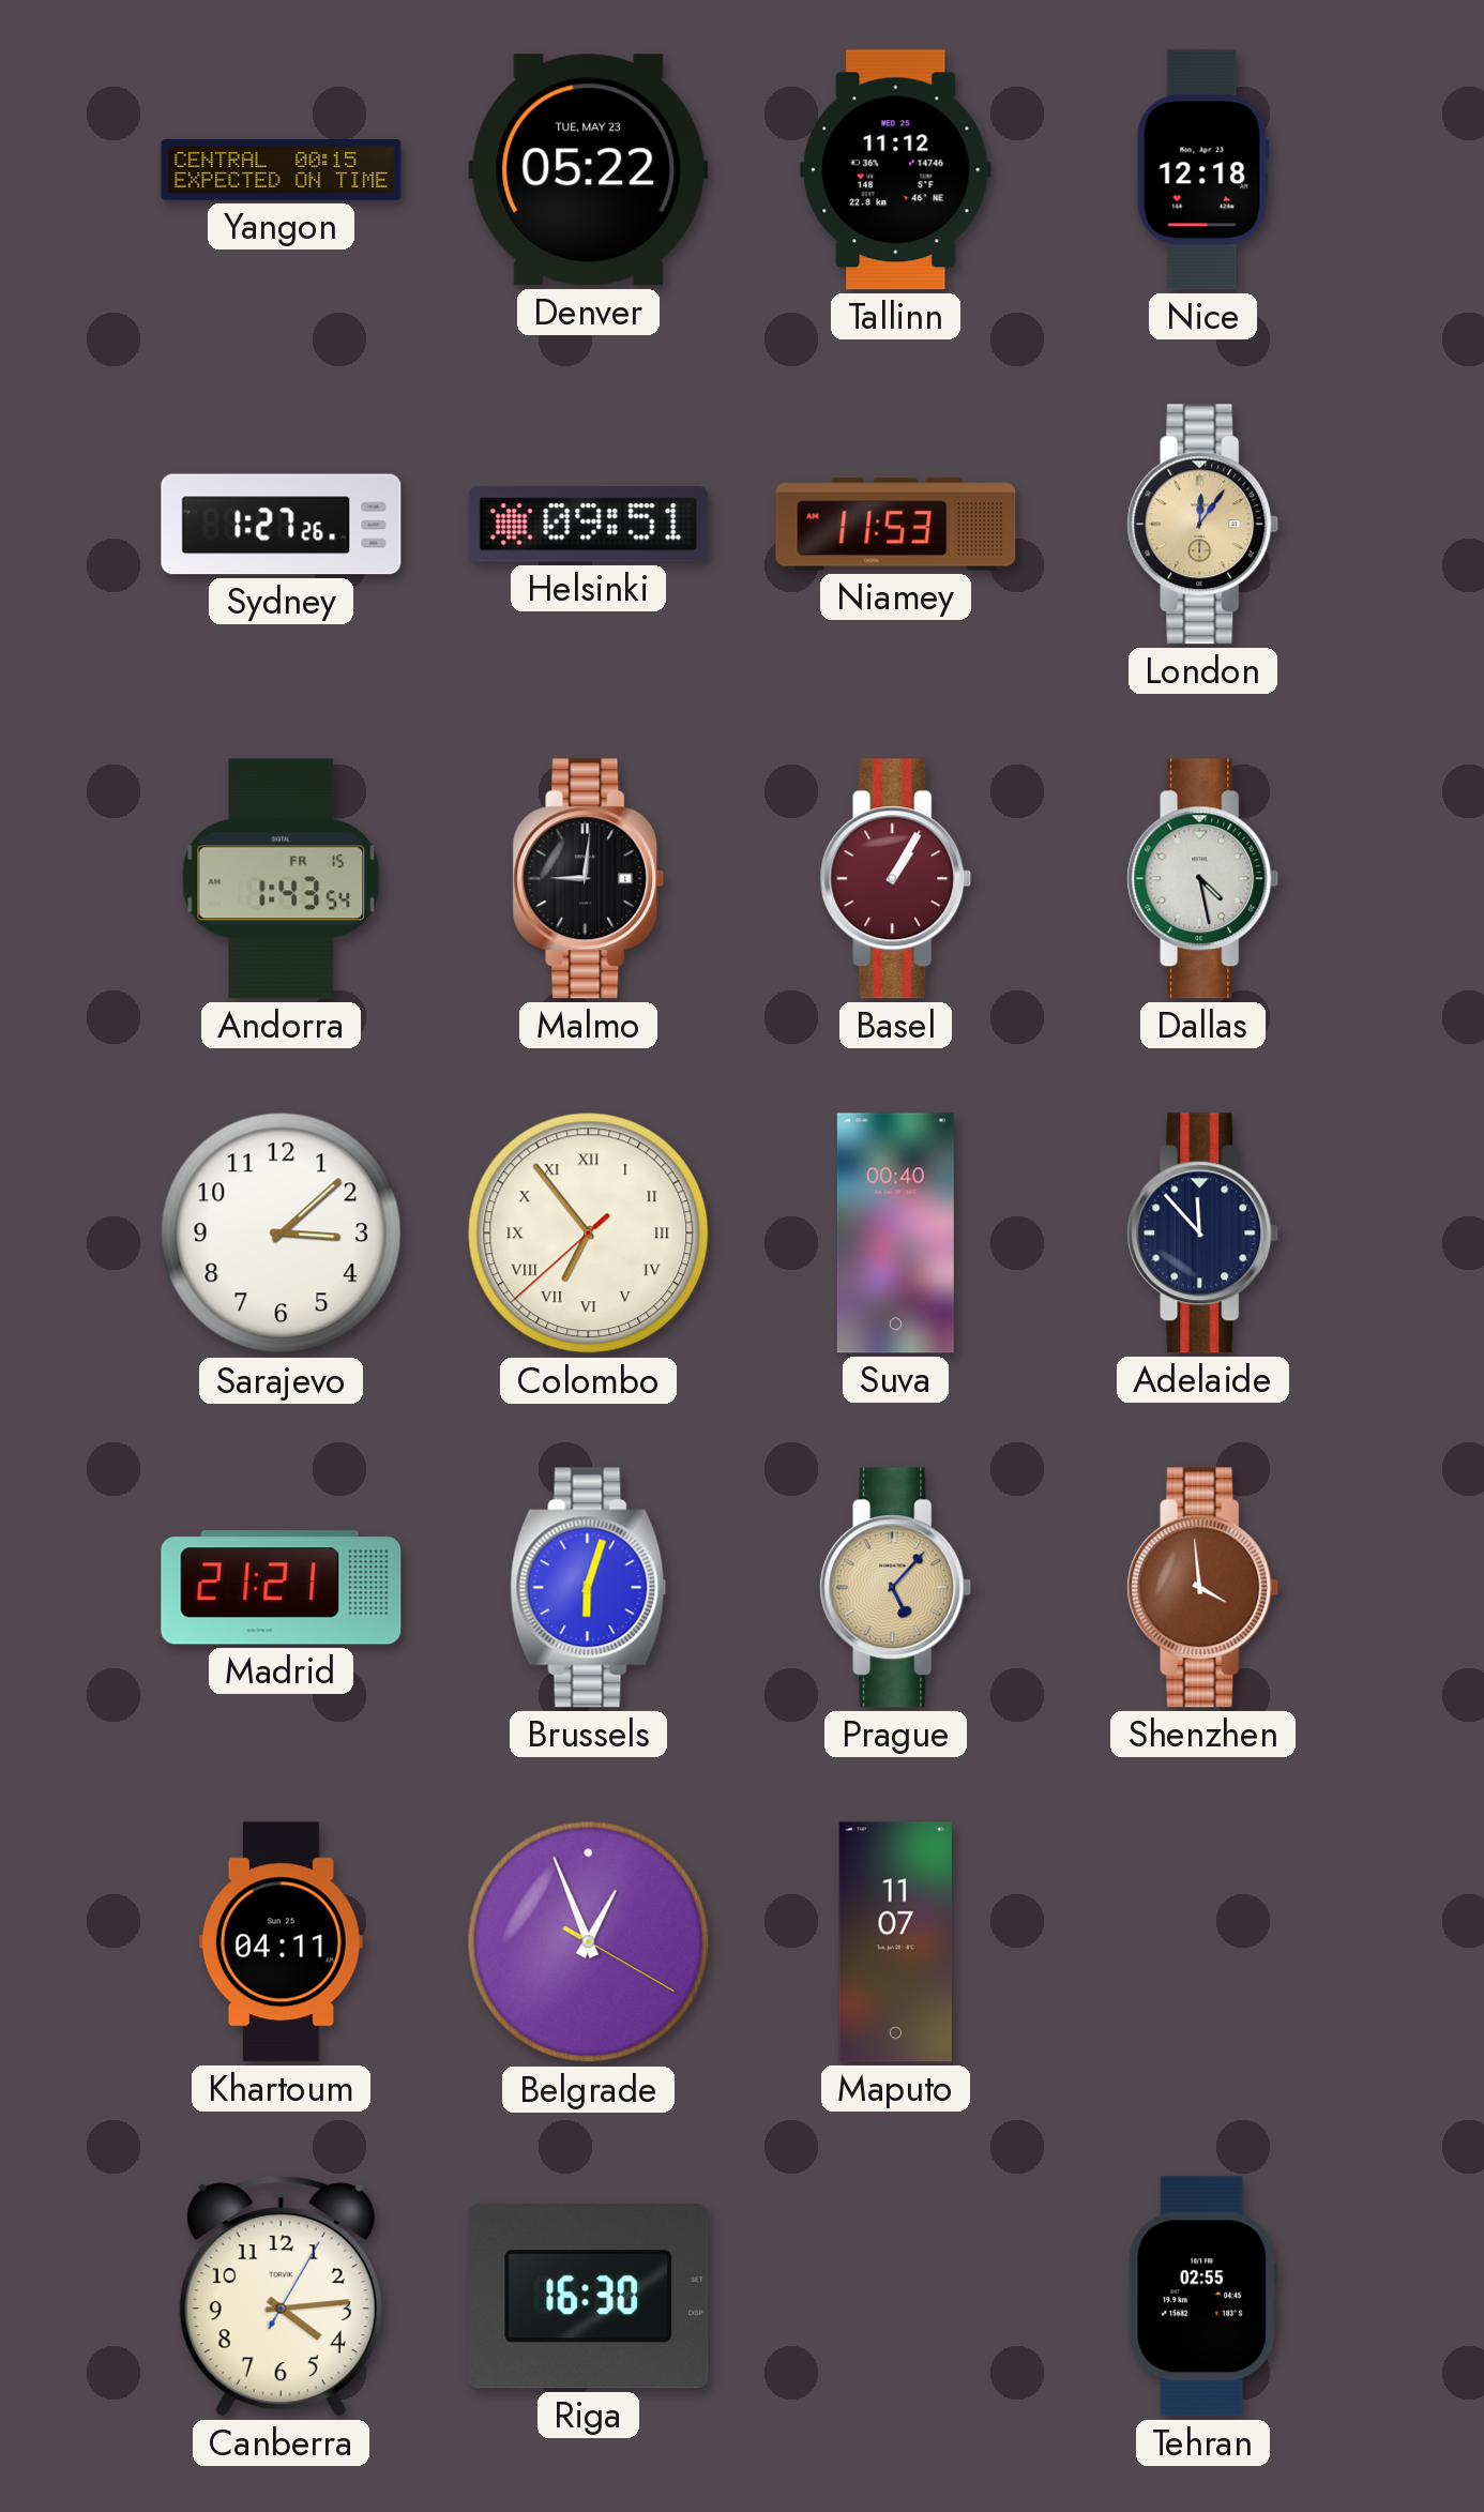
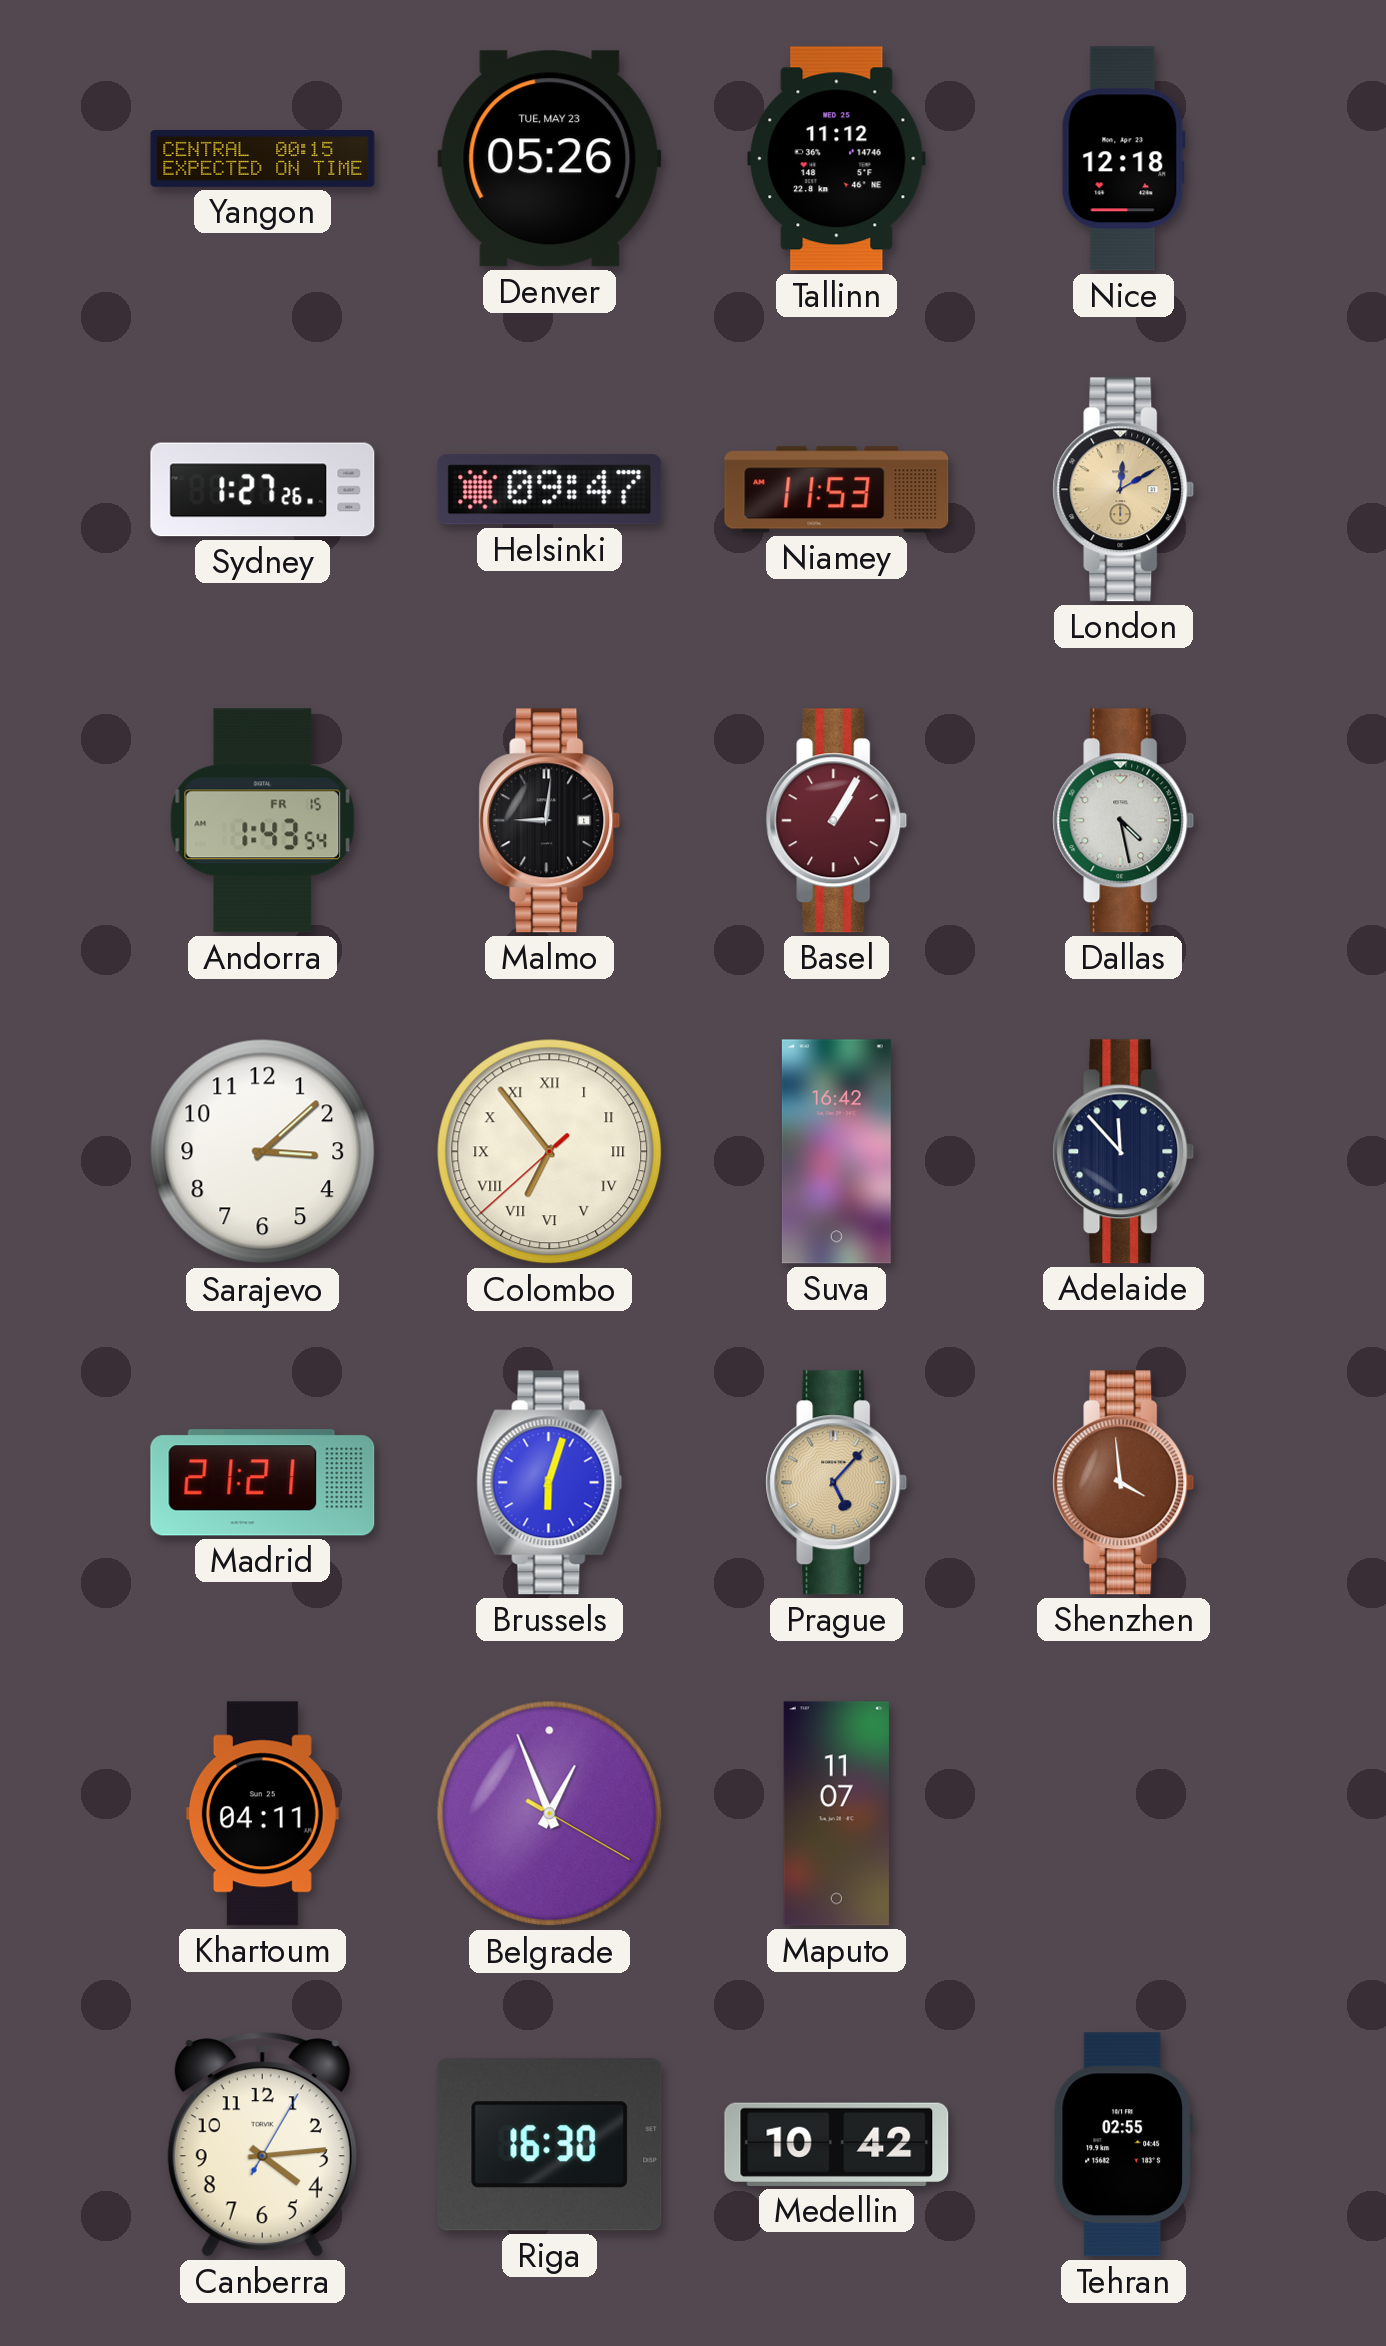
Denver: 05:22 -> 05:26 (550, 159)
Helsinki: 09:51 -> 09:47 (550, 490)
London: 12:06 -> 12:10 (1124, 490)
Suva: 00:40 -> 16:42 (836, 1152)
Medellin: none -> 10:42 (837, 2144)
